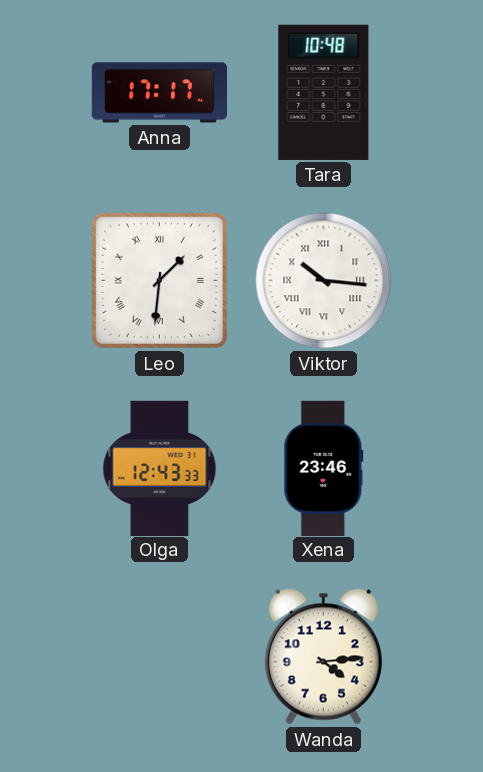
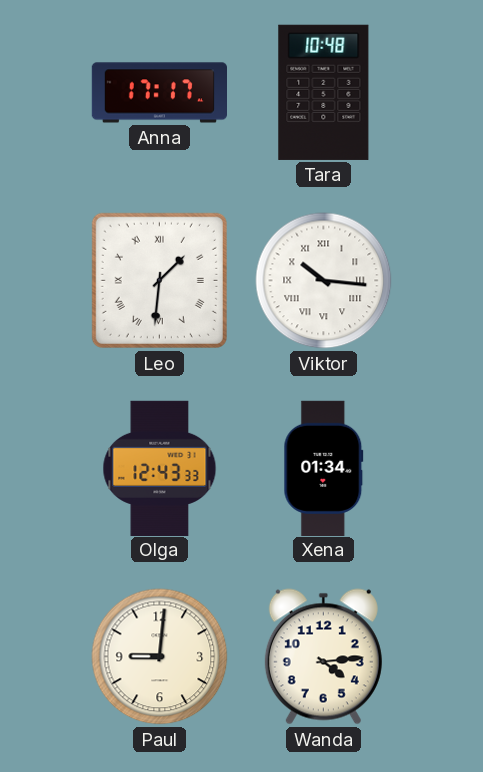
Xena: 23:46 -> 01:34 (324, 468)
Paul: none -> 9:01 (160, 657)
